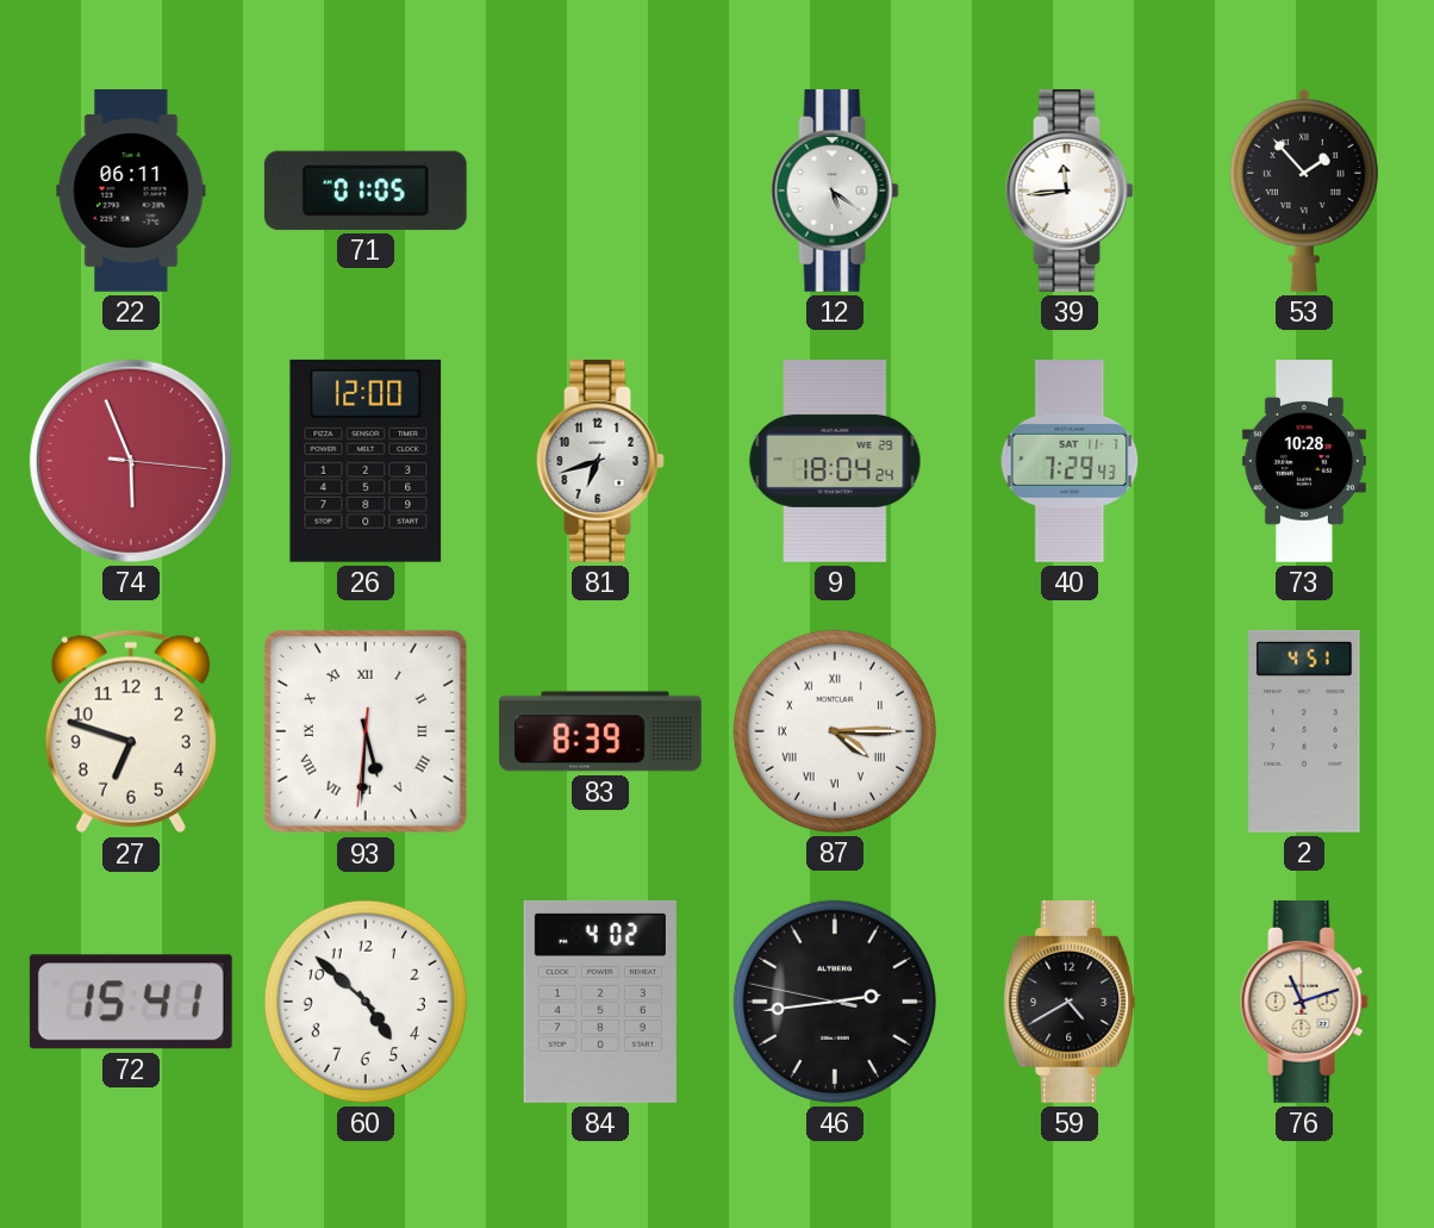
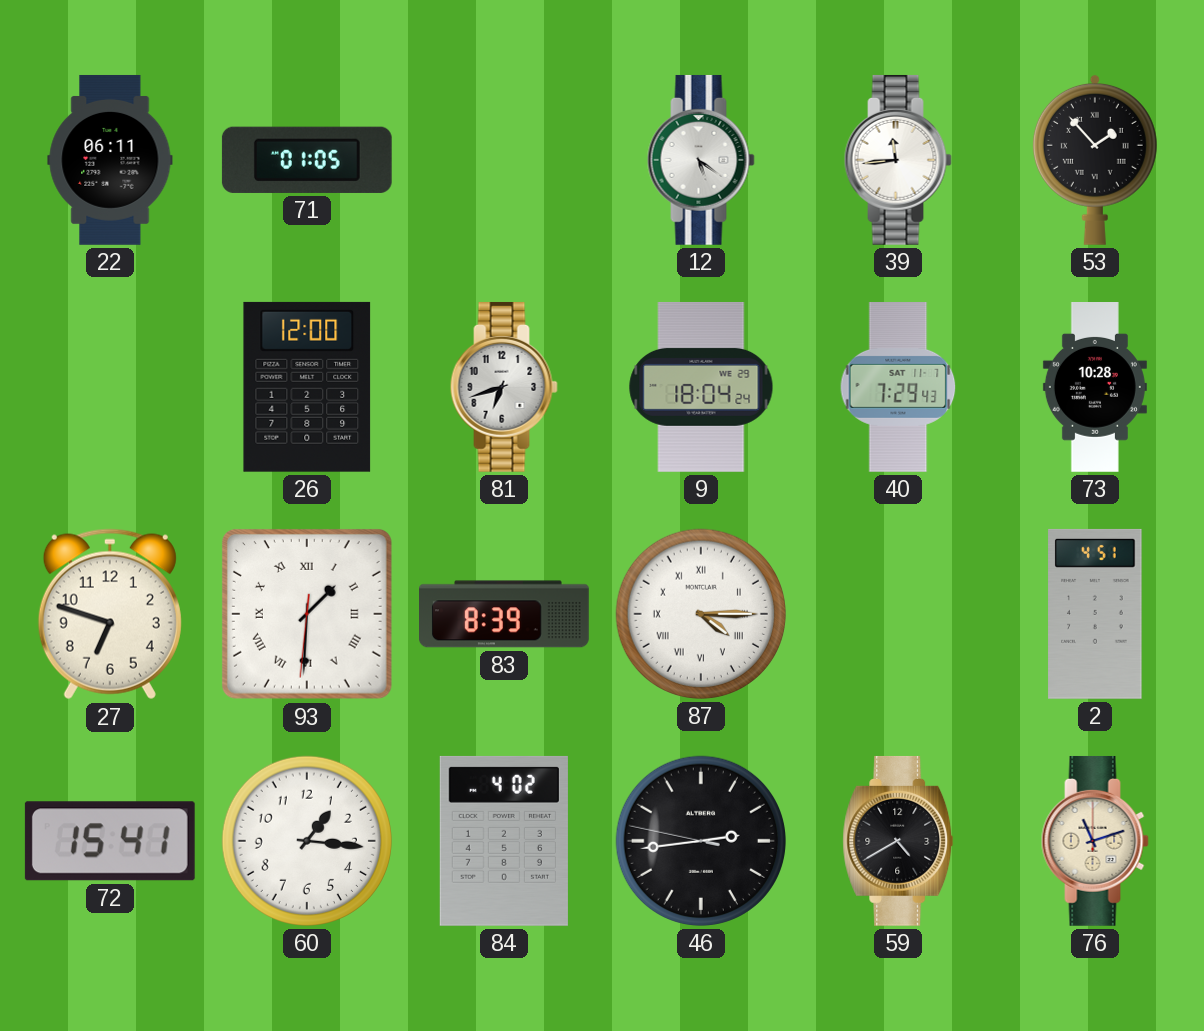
74: 5:56 -> none (131, 461)
93: 5:30 -> 1:30 (307, 614)
60: 4:52 -> 1:16 (307, 841)
